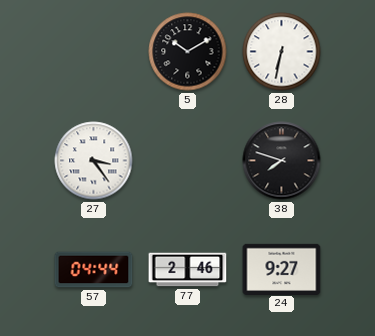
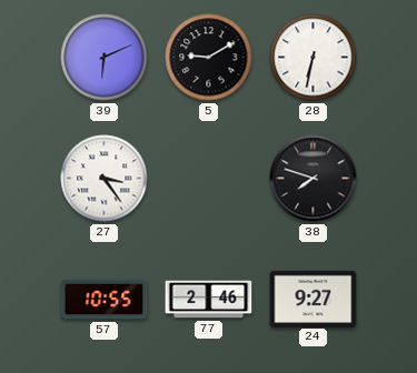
39: none -> 6:11 (105, 58)
5: 10:10 -> 9:10 (209, 58)
57: 04:44 -> 10:55 (105, 300)
